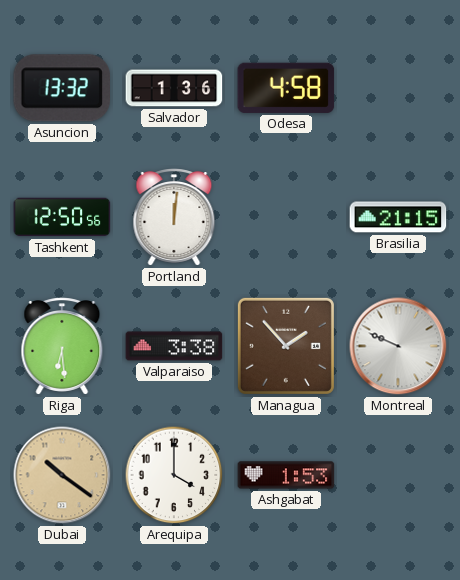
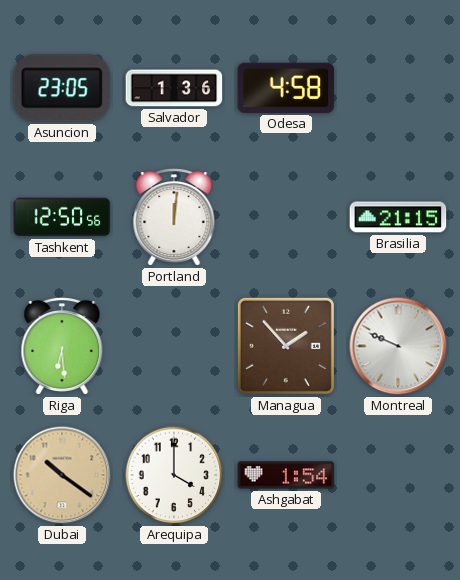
Asuncion: 13:32 -> 23:05 (61, 88)
Valparaiso: 3:38 -> none (174, 346)
Ashgabat: 1:53 -> 1:54 (286, 475)
